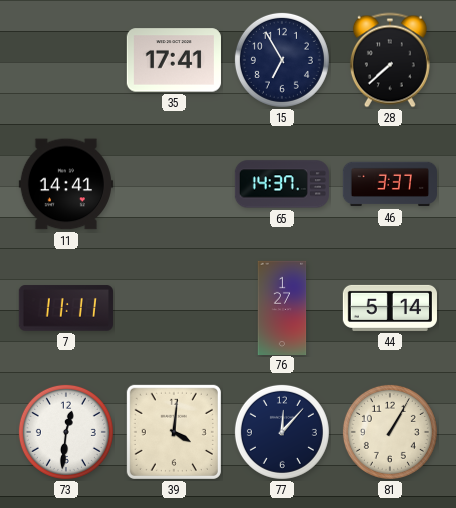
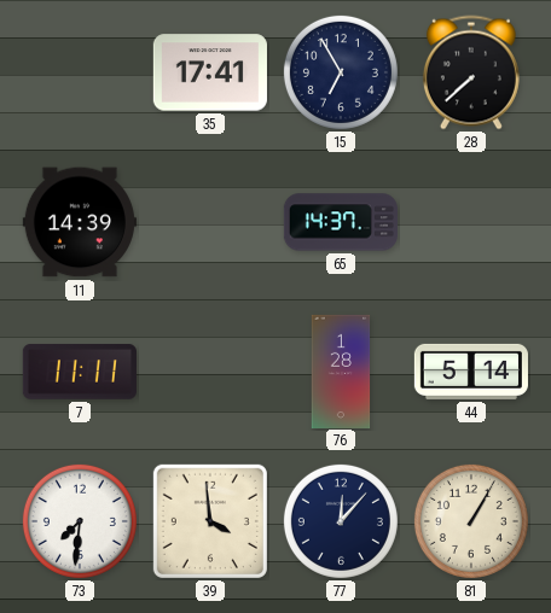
11: 14:41 -> 14:39 (80, 222)
46: 3:37 -> none (389, 184)
76: 1:27 -> 1:28 (341, 370)
73: 12:31 -> 7:31 (80, 521)
39: 4:01 -> 3:59 (210, 521)
